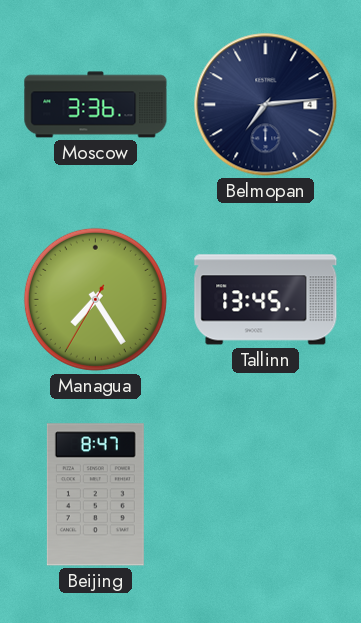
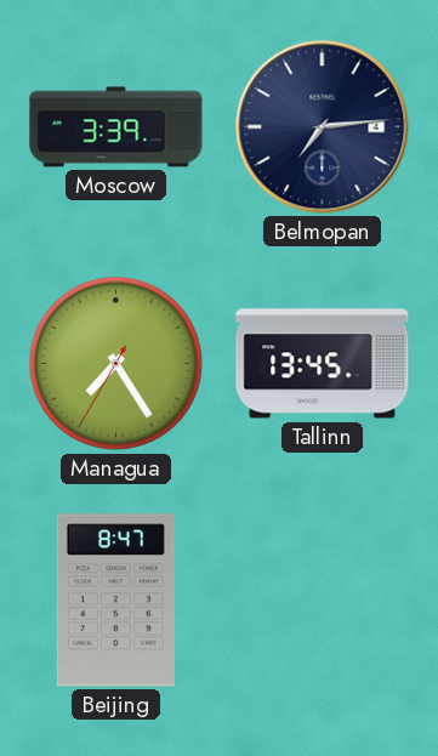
Moscow: 3:36 -> 3:39 (116, 127)
